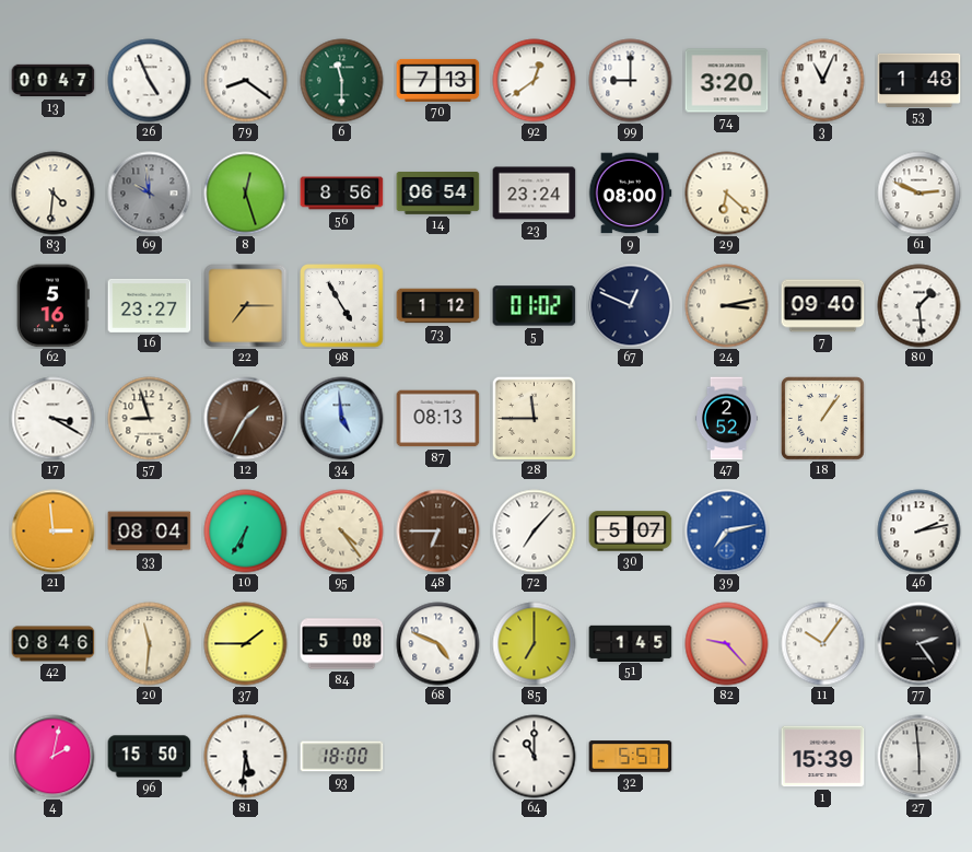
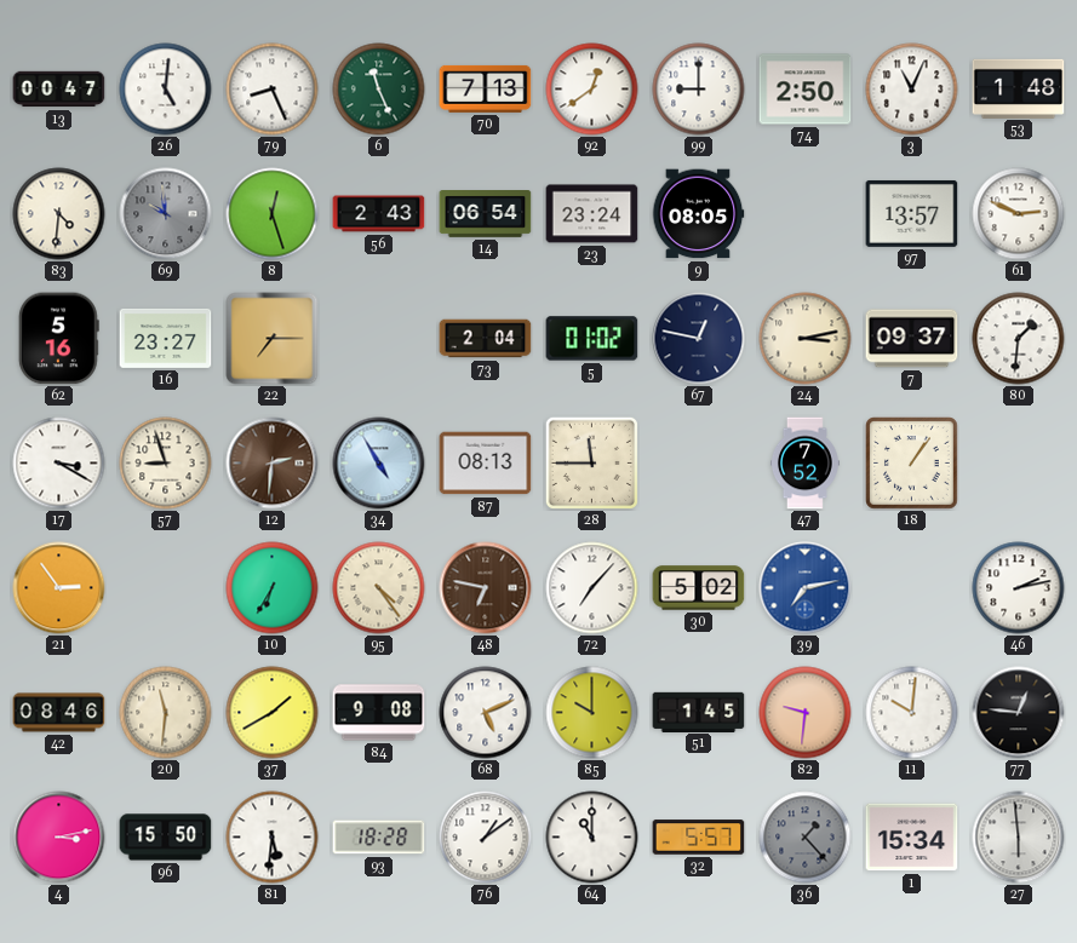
26: 4:56 -> 5:01 (166, 90)
79: 8:21 -> 8:26 (273, 90)
6: 11:30 -> 11:26 (379, 90)
74: 3:20 -> 2:50 (806, 90)
56: 8:56 -> 2:43 (379, 214)
9: 08:00 -> 08:05 (698, 214)
29: 6:22 -> none (727, 194)
97: none -> 13:57 (912, 213)
98: 4:55 -> none (342, 306)
73: 1:12 -> 2:04 (486, 339)
67: 12:49 -> 12:47 (699, 339)
7: 09:40 -> 09:37 (912, 339)
80: 1:29 -> 1:31 (1019, 339)
12: 1:35 -> 2:31 (273, 464)
34: 4:59 -> 4:55 (379, 464)
47: 2:52 -> 7:52 (804, 464)
21: 2:59 -> 2:54 (59, 588)
33: 08:04 -> none (150, 532)
48: 6:45 -> 6:47 (486, 588)
30: 5:07 -> 5:02 (699, 588)
37: 1:45 -> 1:40 (273, 713)
84: 5:08 -> 9:08 (379, 713)
68: 4:49 -> 5:11 (486, 713)
85: 7:00 -> 10:00 (592, 713)
82: 9:23 -> 9:31 (806, 713)
11: 10:06 -> 10:01 (912, 713)
77: 2:24 -> 12:46 (1019, 713)
4: 2:02 -> 3:13 (59, 838)
93: 18:00 -> 18:28 (379, 838)
76: none -> 1:09 (486, 838)
36: none -> 1:23 (806, 838)
1: 15:39 -> 15:34 (912, 838)
